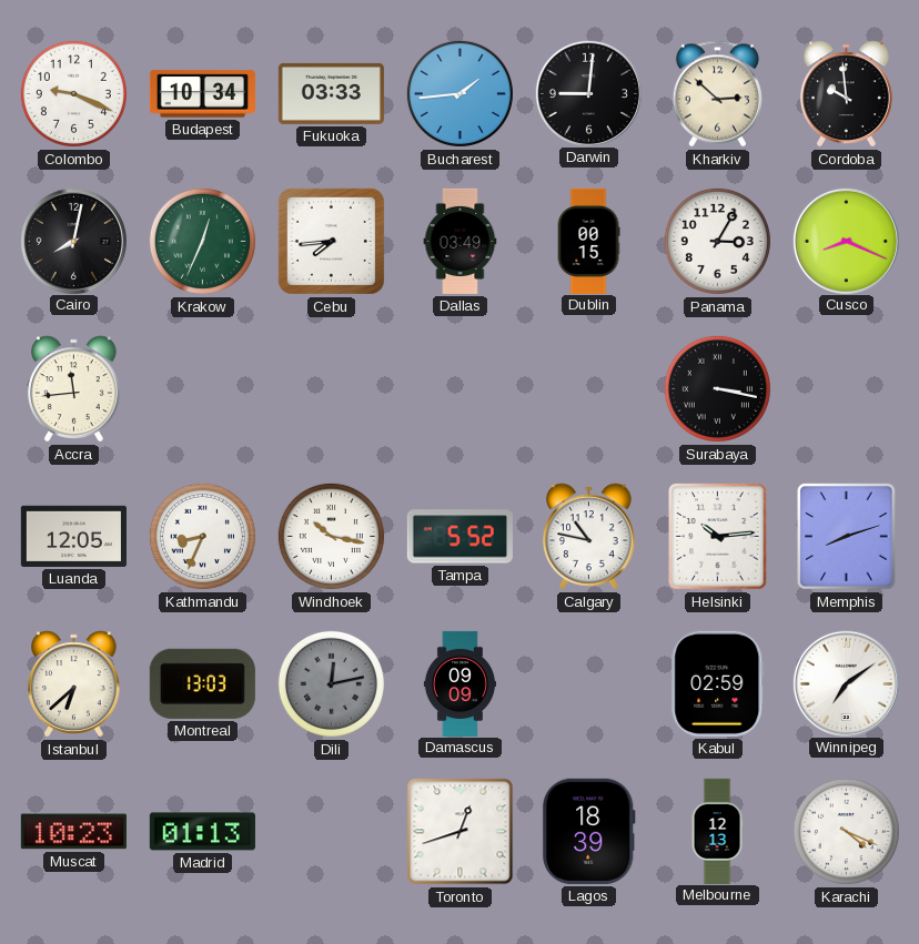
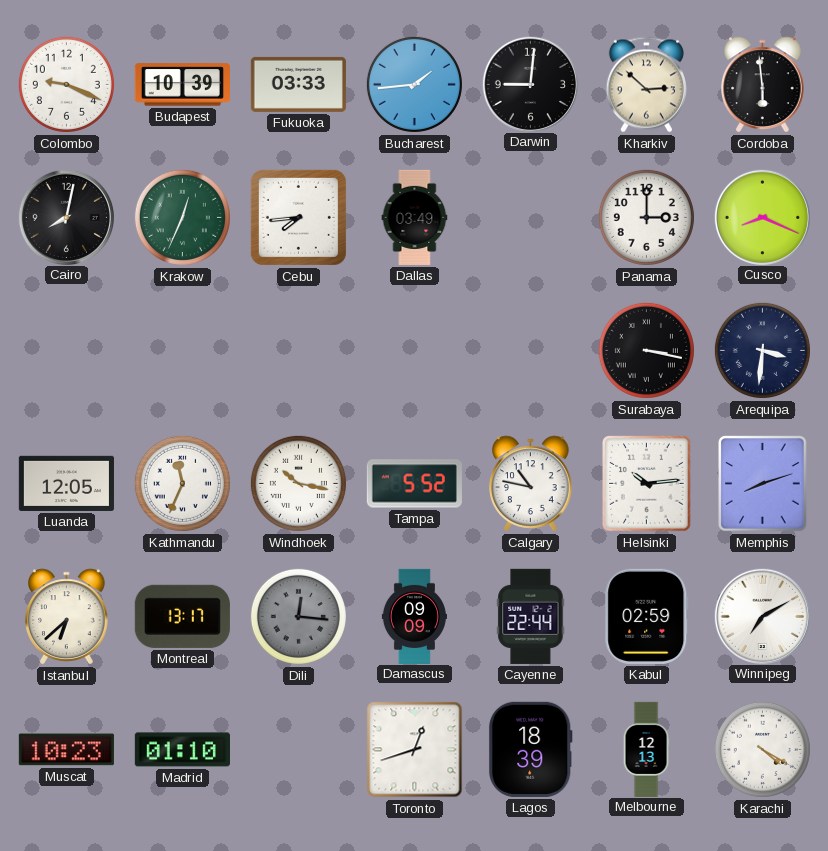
Budapest: 10:34 -> 10:39 (182, 85)
Cordoba: 9:59 -> 5:59 (763, 85)
Dublin: 00:15 -> none (588, 241)
Panama: 3:05 -> 3:00 (646, 217)
Accra: 11:44 -> none (74, 389)
Arequipa: none -> 3:31 (762, 350)
Kathmandu: 8:34 -> 11:34 (182, 483)
Montreal: 13:03 -> 13:17 (182, 616)
Dili: 12:13 -> 12:16 (298, 616)
Cayenne: none -> 22:44 (531, 616)
Winnipeg: 7:09 -> 7:10 (762, 616)
Madrid: 01:13 -> 01:10 (182, 750)
Karachi: 4:19 -> 4:20 (762, 749)
